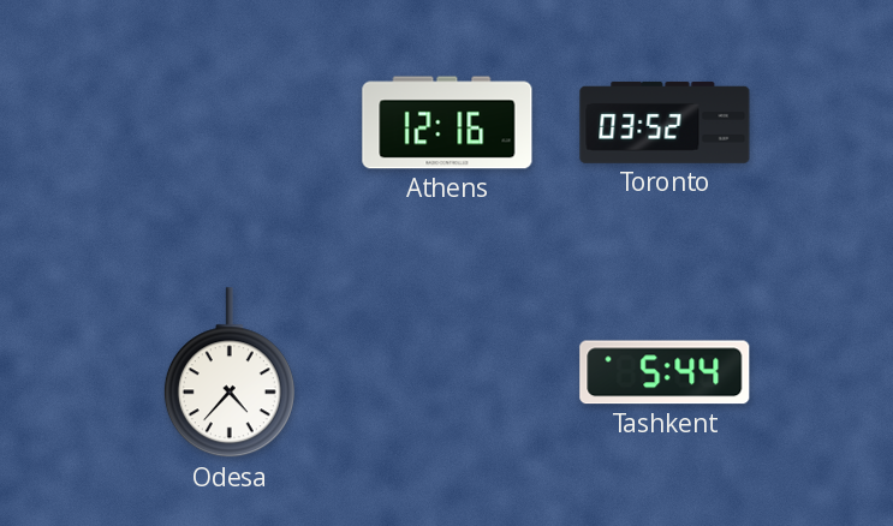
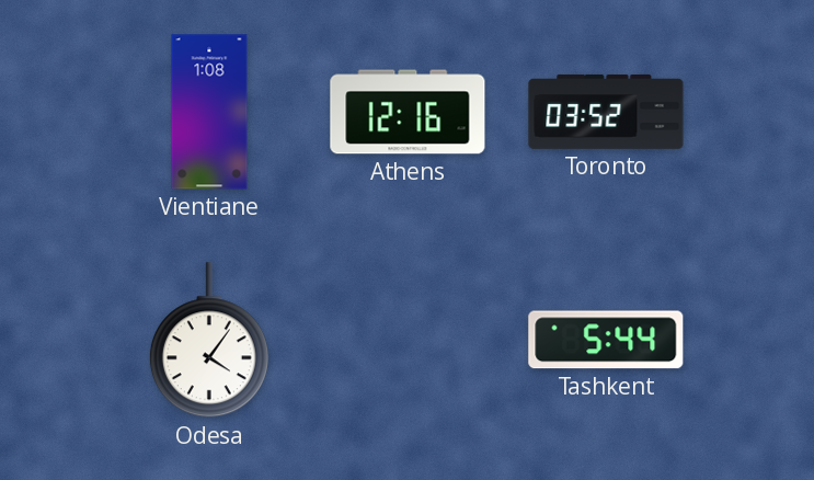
Vientiane: none -> 1:08 (209, 112)
Odesa: 4:37 -> 4:06 (209, 341)
